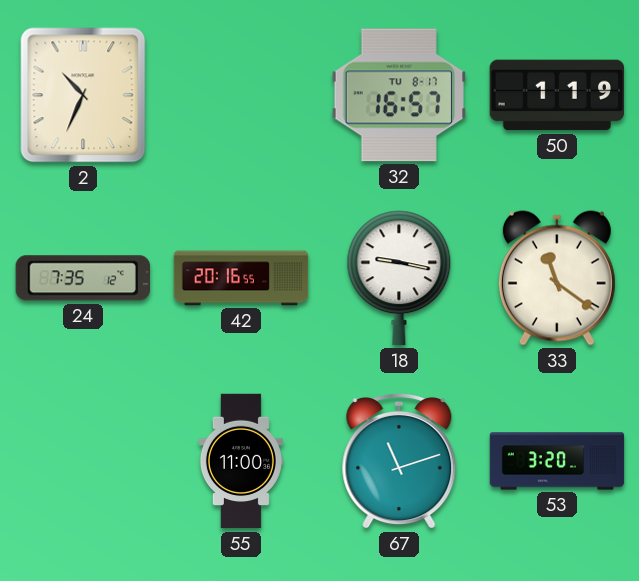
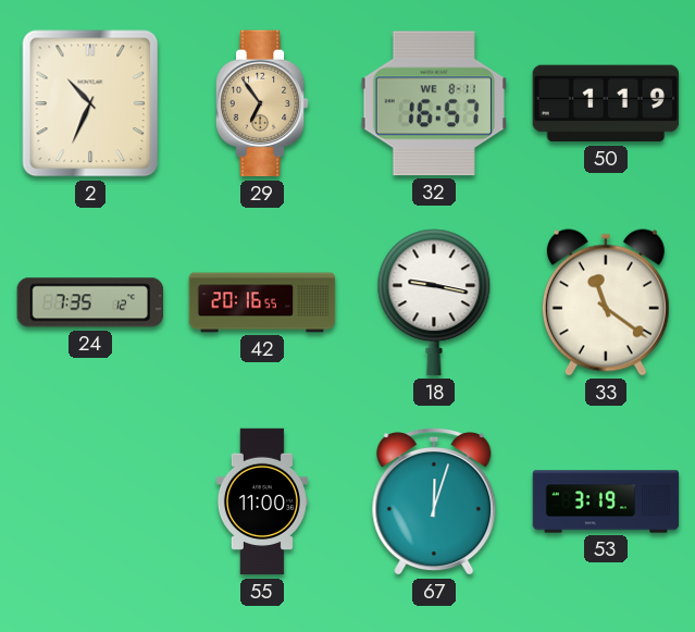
29: none -> 6:54 (262, 103)
32 date: TU 8-17 -> WE 8-11 (433, 103)
67: 11:12 -> 12:03 (434, 501)
53: 3:20 -> 3:19 (606, 501)
